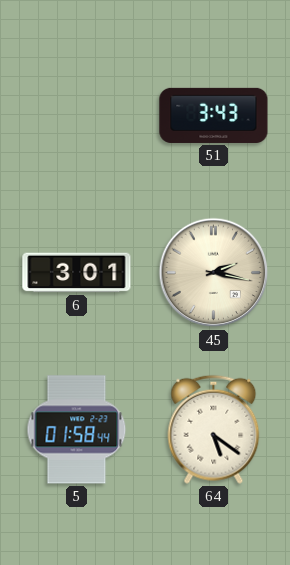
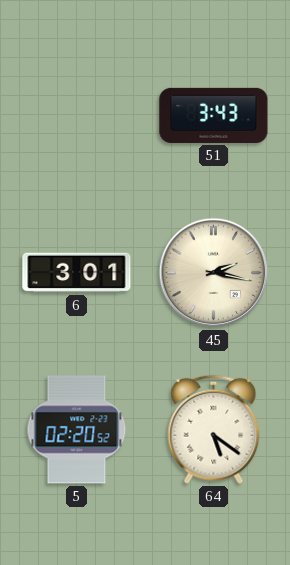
5: 01:58 -> 02:20 (77, 430)
